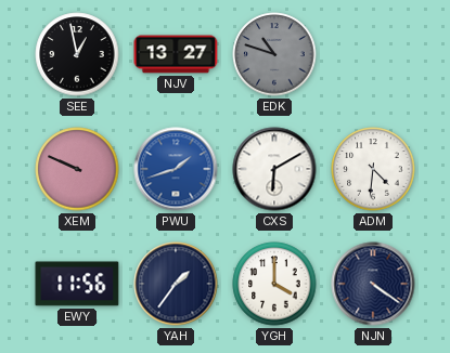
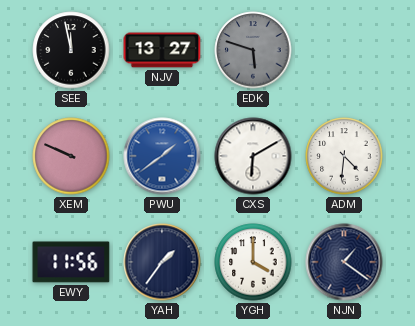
SEE: 12:58 -> 11:58 (71, 50)
EDK: 10:48 -> 5:48 (253, 50)
PWU: 1:42 -> 1:39 (162, 156)
NJN: 4:21 -> 1:21 (344, 262)
